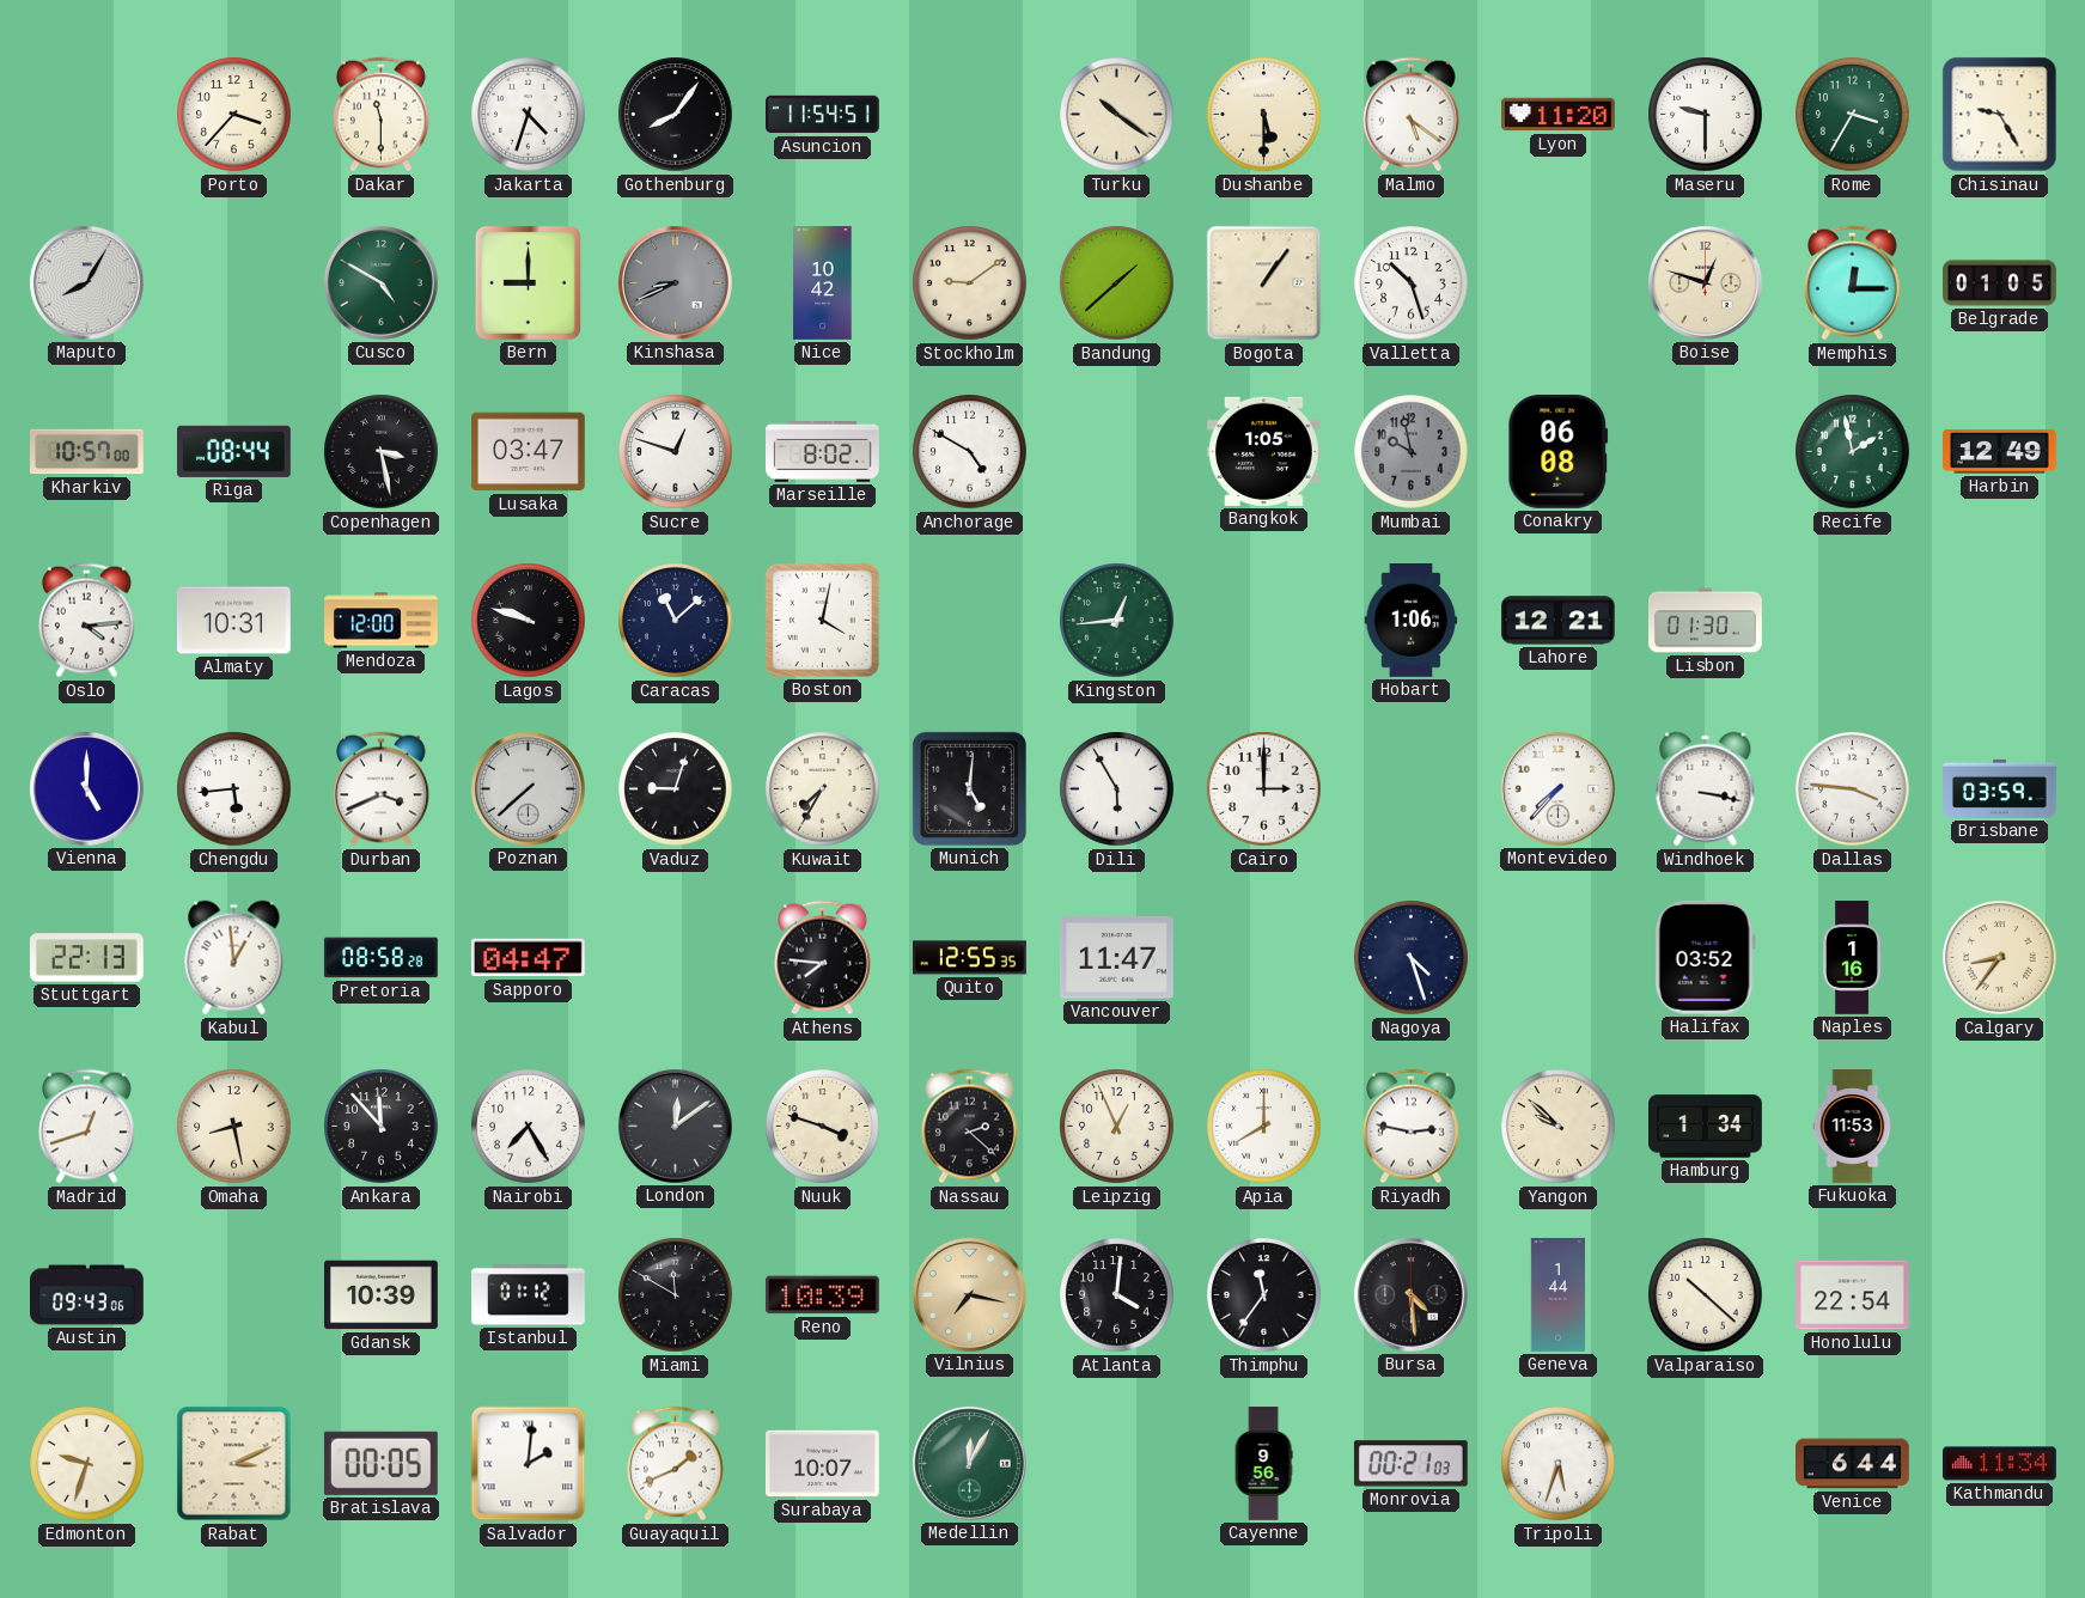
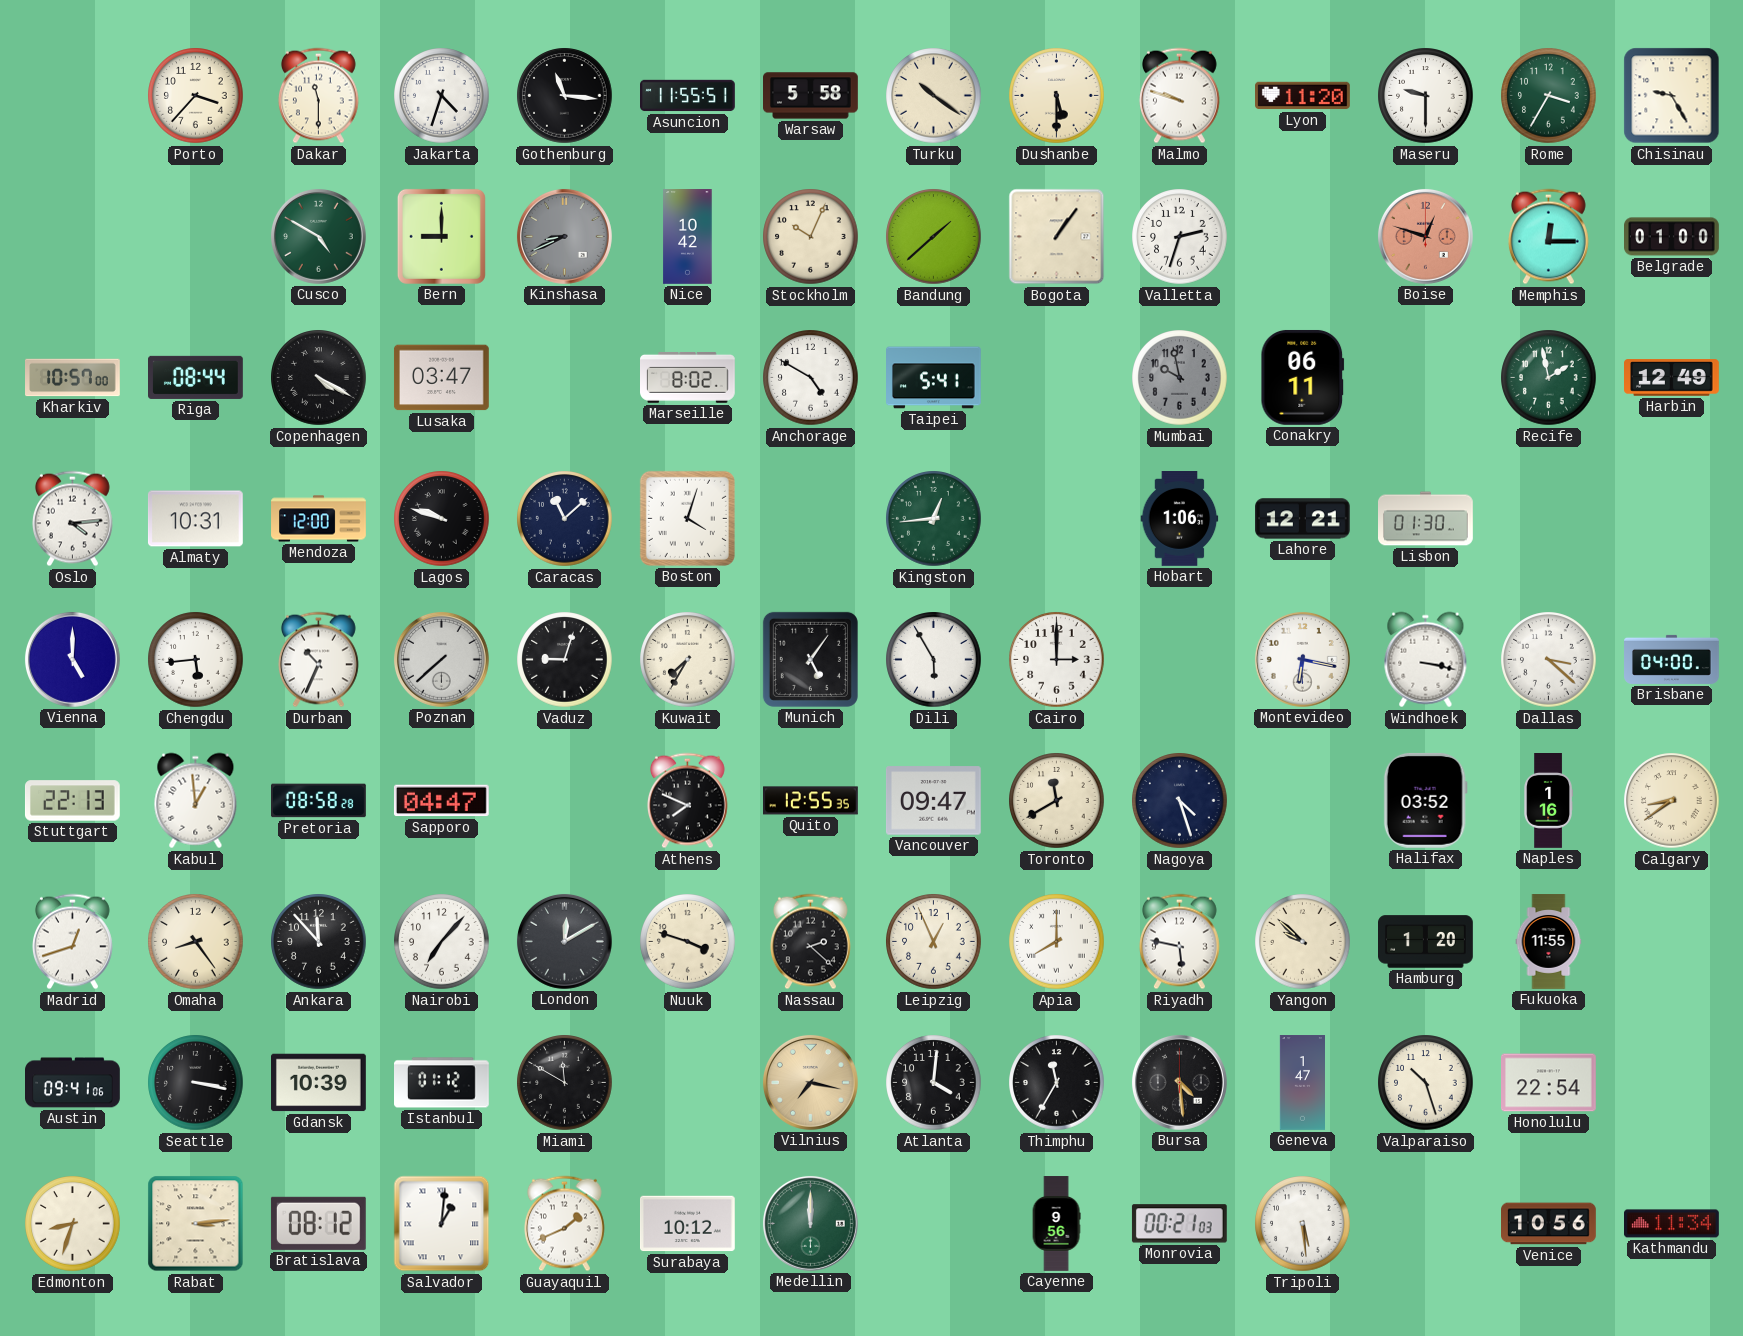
Gothenburg: 8:06 -> 11:16 (565, 96)
Asuncion: 11:54 -> 11:55 (688, 96)
Warsaw: none -> 5:58 (811, 96)
Malmo: 5:21 -> 9:48 (1179, 96)
Maputo: 8:05 -> none (86, 282)
Stockholm: 9:09 -> 10:04 (811, 237)
Valletta: 10:27 -> 2:33 (1180, 237)
Boise dial: cream -> salmon (1425, 236)
Belgrade: 01:05 -> 01:00 (1672, 237)
Copenhagen: 3:28 -> 4:20 (319, 378)
Sucre: 12:48 -> none (676, 452)
Taipei: none -> 5:41 (934, 378)
Bangkok: 1:05 -> none (1263, 451)
Conakry: 06:08 -> 06:11 (1303, 377)
Boston: 4:02 -> 4:03 (687, 518)
Durban: 3:41 -> 10:34 (318, 660)
Munich: 5:01 -> 5:06 (810, 659)
Montevideo: 7:37 -> 6:17 (1302, 659)
Dallas: 3:46 -> 3:22 (1549, 660)
Brisbane: 03:59 -> 04:00 (1672, 659)
Athens: 7:46 -> 7:49 (687, 801)
Vancouver: 11:47 -> 09:47 (933, 801)
Toronto: none -> 11:40 (1057, 801)
Calgary: 8:36 -> 8:39 (1672, 801)
Omaha: 8:28 -> 8:24 (196, 942)
Nairobi: 7:25 -> 7:07 (442, 942)
London: 12:09 -> 12:10 (564, 941)
Riyadh: 2:47 -> 5:47 (1179, 942)
Hamburg: 1:34 -> 1:20 (1426, 942)
Fukuoka: 11:53 -> 11:55 (1549, 942)
Austin: 09:43 -> 09:41 (73, 1083)
Seattle: none -> 3:17 (196, 1083)
Reno: 10:39 -> none (822, 1295)
Thimphu: 11:36 -> 11:35 (1057, 1083)
Geneva: 1:44 -> 1:47 (1302, 1083)
Valparaiso: 10:22 -> 10:27 (1426, 1083)
Edmonton: 9:33 -> 8:33 (73, 1224)
Rabat: 3:11 -> 3:14 (196, 1224)
Bratislava: 00:05 -> 08:12 (318, 1223)
Salvador: 2:01 -> 1:01 (442, 1224)
Surabaya: 10:07 -> 10:12 (688, 1224)
Medellin: 12:05 -> 12:00 (810, 1223)
Tripoli: 5:33 -> 5:29 (1303, 1224)
Venice: 6:44 -> 10:56 (1549, 1224)
